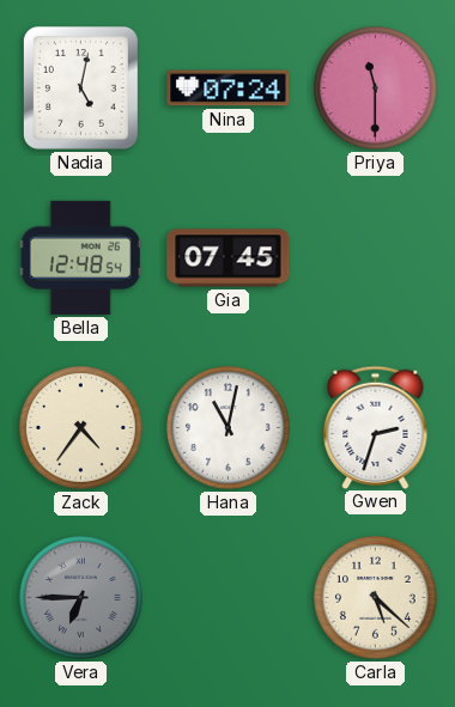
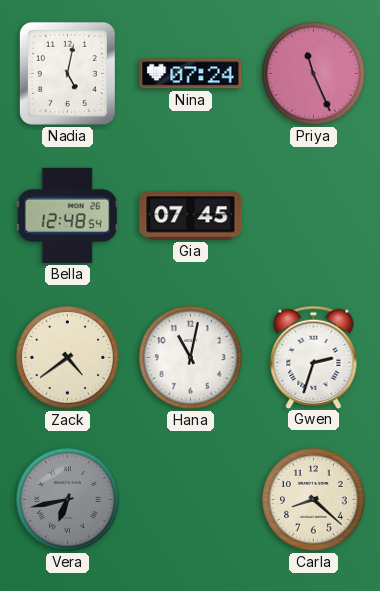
Priya: 11:30 -> 11:26 (314, 74)
Zack: 4:36 -> 4:39 (68, 358)
Vera: 6:45 -> 6:43 (68, 500)
Carla: 5:22 -> 8:22 (314, 500)
